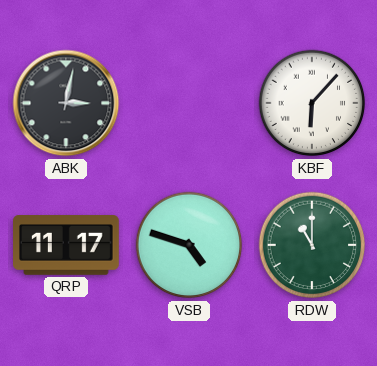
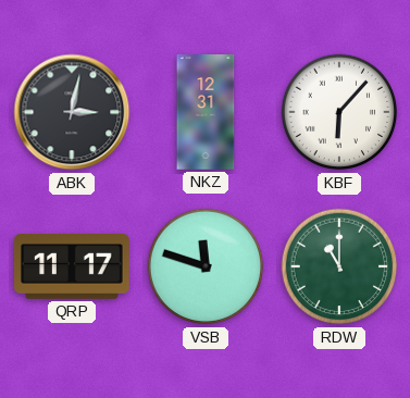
NKZ: none -> 12:31 (206, 112)
VSB: 4:48 -> 11:48 (206, 266)
